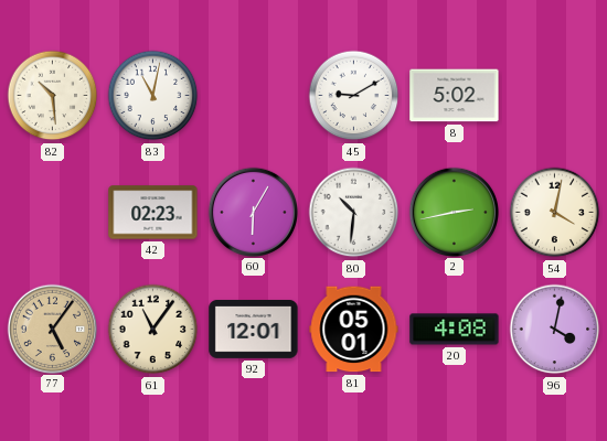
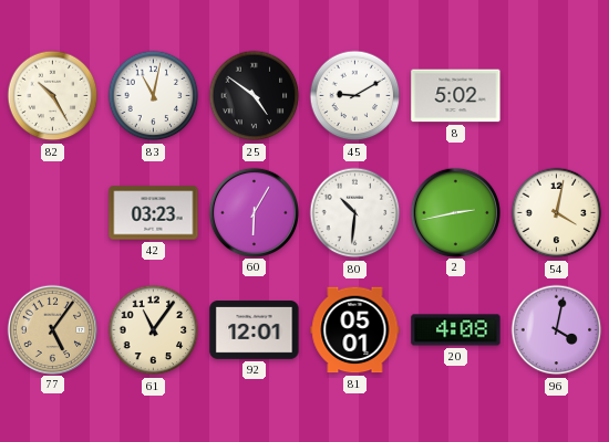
82: 10:29 -> 10:25 (53, 96)
25: none -> 4:51 (255, 96)
42: 02:23 -> 03:23 (154, 213)
